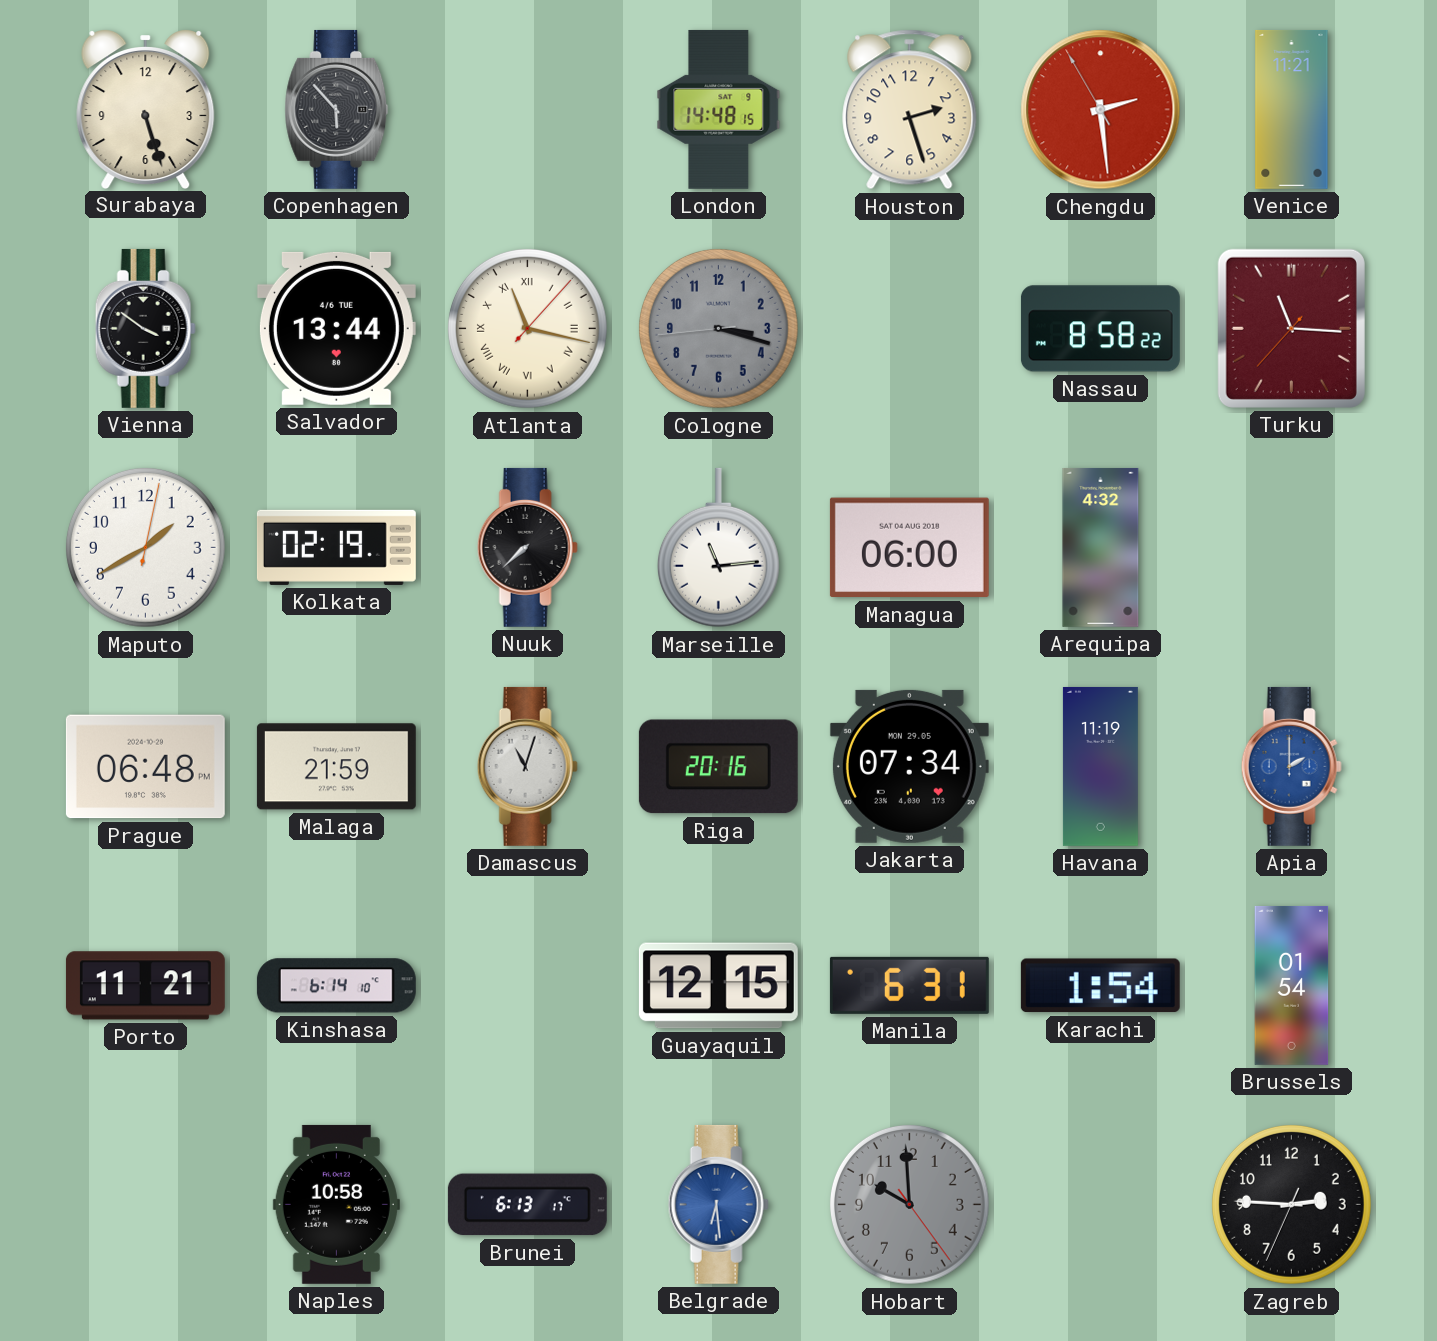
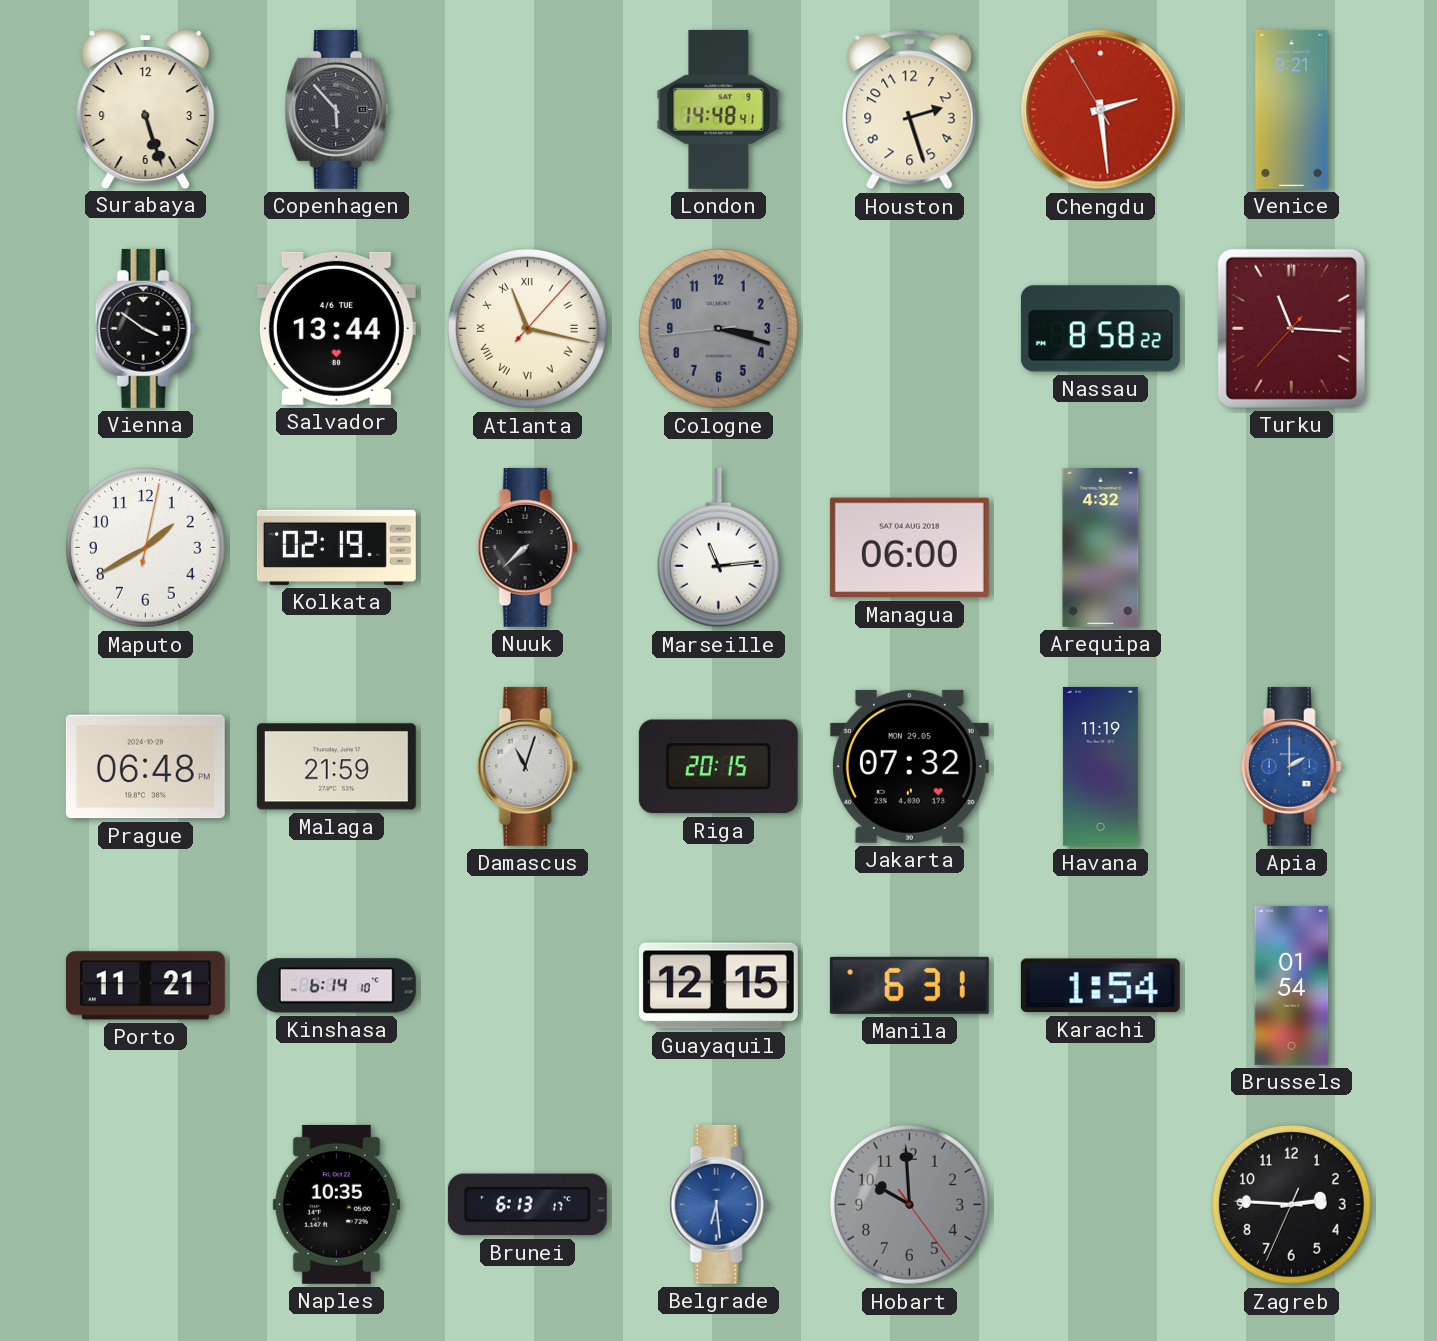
London: 14:48:15 -> 14:48:41 (719, 109)
Venice: 11:21 -> 9:21 (1292, 109)
Riga: 20:16 -> 20:15 (718, 767)
Jakarta: 07:34 -> 07:32 (909, 766)
Naples: 10:58 -> 10:35 (336, 1204)
